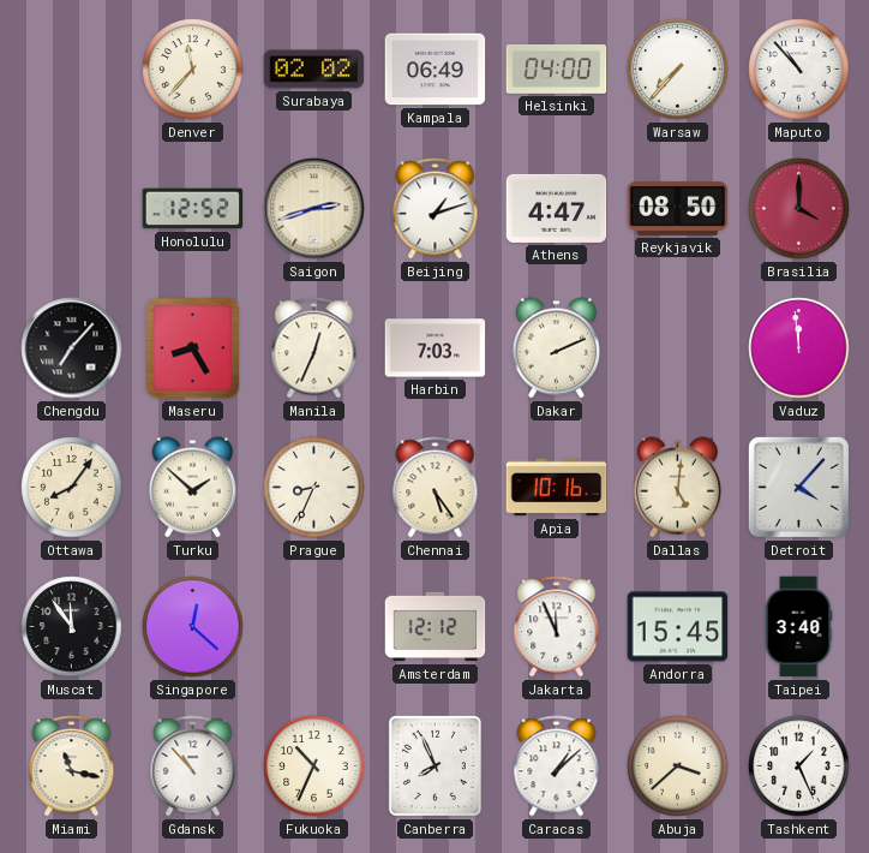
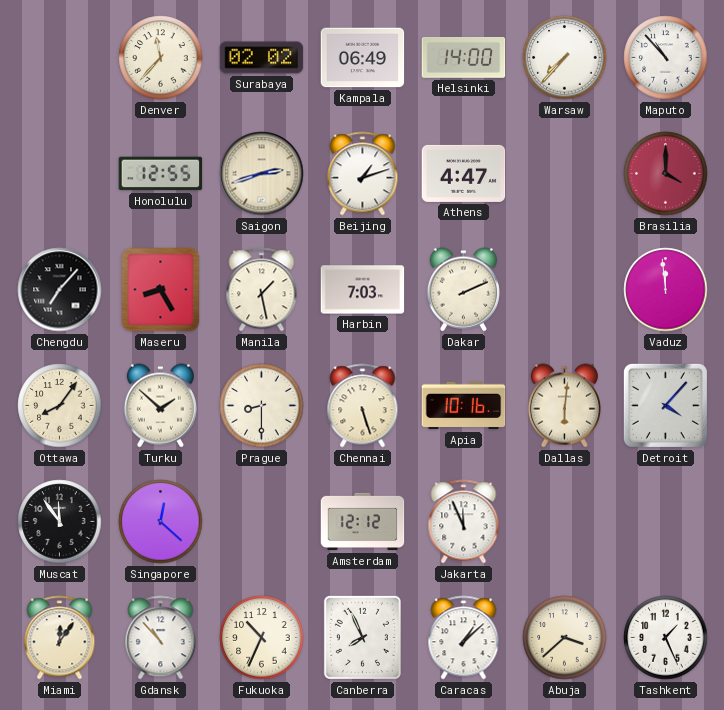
Helsinki: 04:00 -> 14:00 (464, 57)
Honolulu: 12:52 -> 12:55 (161, 174)
Reykjavik: 08:50 -> none (678, 208)
Manila: 12:34 -> 1:28 (262, 290)
Prague: 8:34 -> 8:30 (262, 406)
Chennai: 5:24 -> 5:27 (363, 406)
Dallas: 5:01 -> 6:01 (564, 406)
Andorra: 15:45 -> none (678, 627)
Taipei: 3:40 -> none (798, 627)
Miami: 11:17 -> 12:06 (60, 638)
